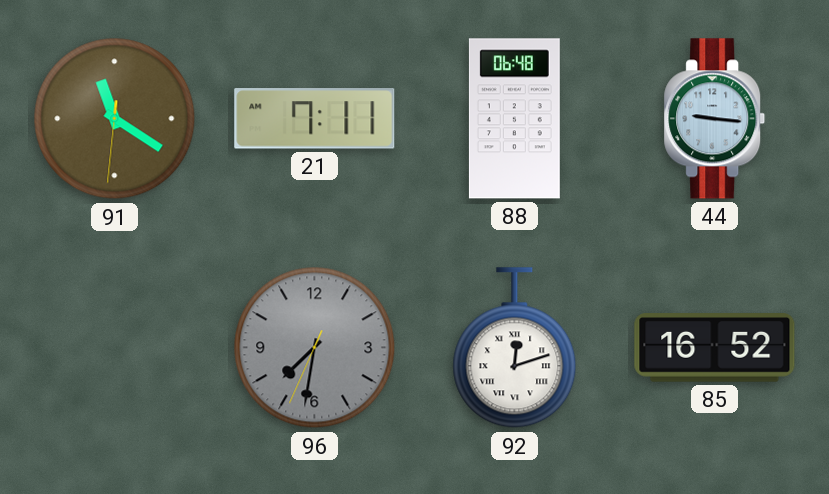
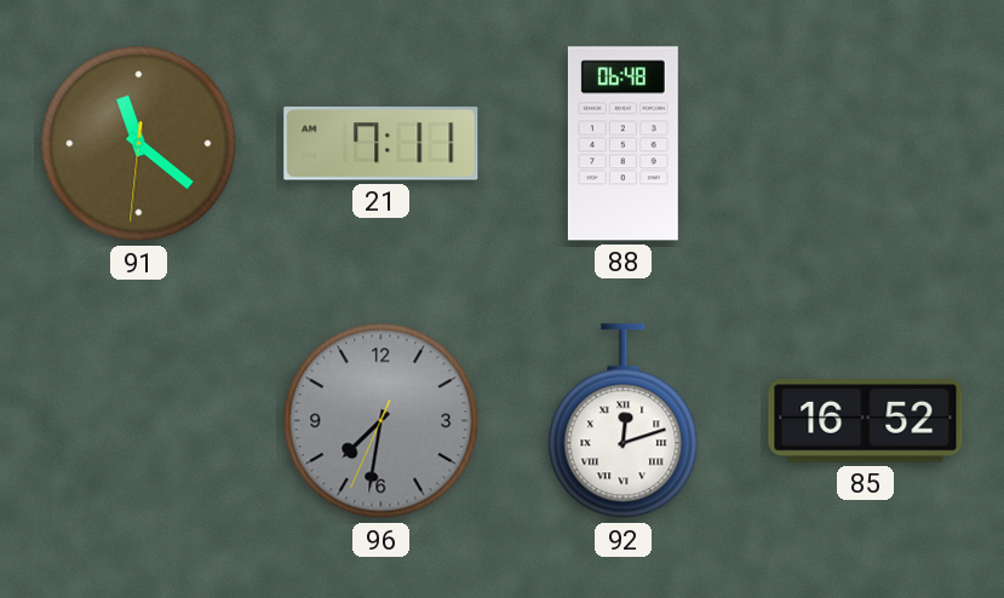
91: 11:20 -> 11:21 (139, 144)
44: 9:16 -> none (715, 119)
